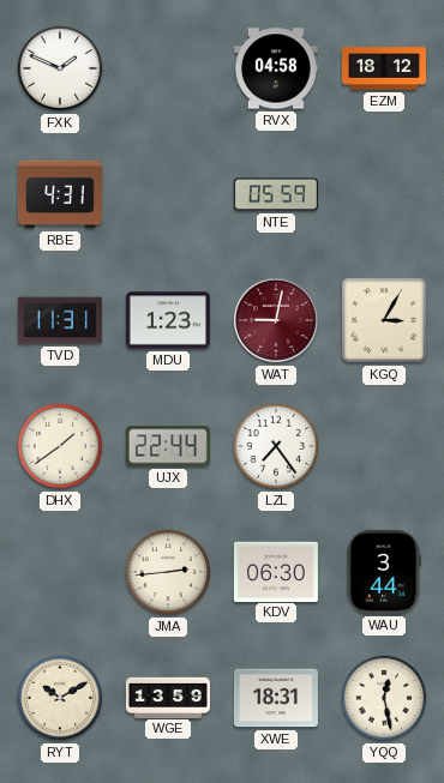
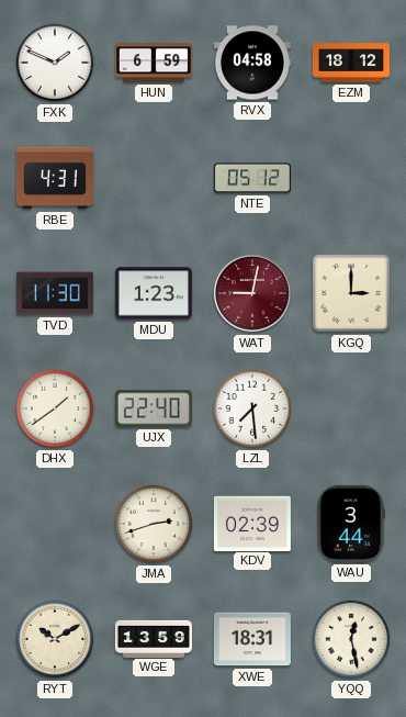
HUN: none -> 6:59 (154, 63)
NTE: 05:59 -> 05:12 (252, 178)
TVD: 11:31 -> 11:30 (55, 293)
KGQ: 3:05 -> 3:00 (352, 294)
UJX: 22:44 -> 22:40 (154, 408)
LZL: 7:24 -> 7:29 (252, 408)
JMA: 2:44 -> 2:42 (154, 524)
KDV: 06:30 -> 02:39 (252, 523)
